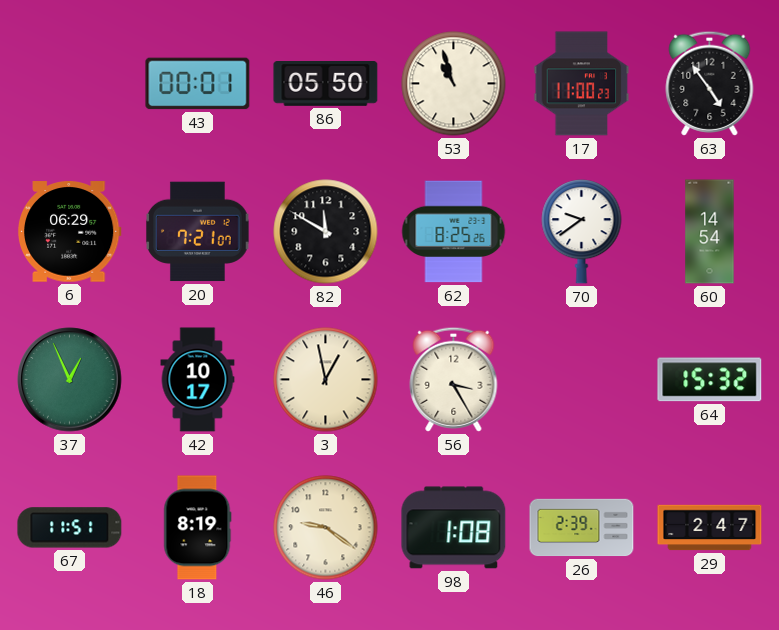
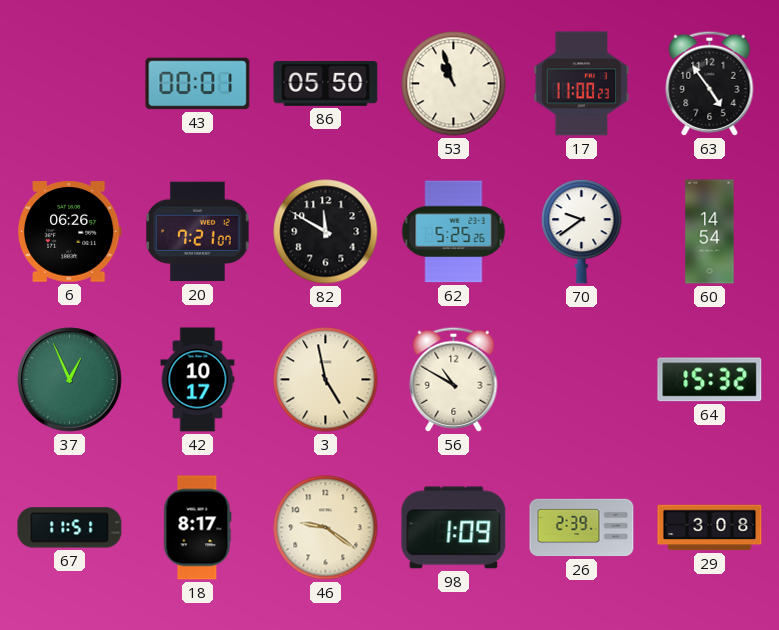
6: 06:29 -> 06:26 (69, 232)
62: 8:25 -> 5:25 (454, 232)
3: 12:58 -> 4:58 (326, 380)
56: 3:25 -> 10:50 (454, 379)
18: 8:19 -> 8:17 (198, 528)
98: 1:08 -> 1:09 (454, 528)
29: 2:47 -> 3:08 (710, 528)
